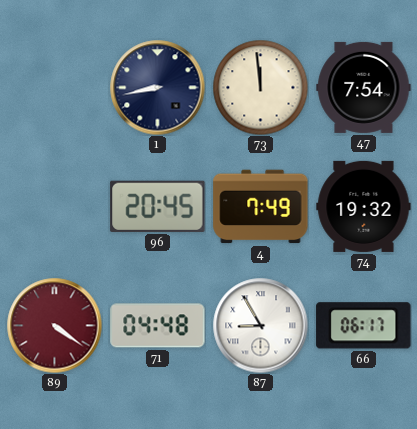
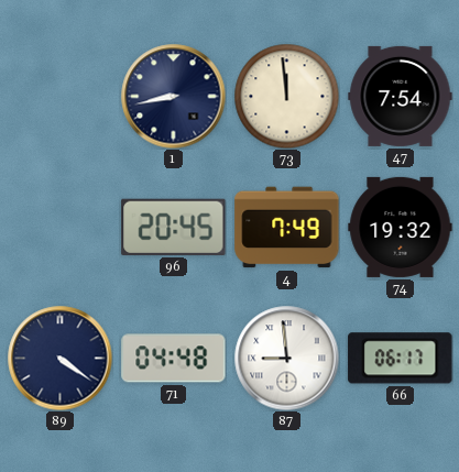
89 dial: burgundy -> navy (59, 358)
87: 8:55 -> 8:59 (286, 358)
